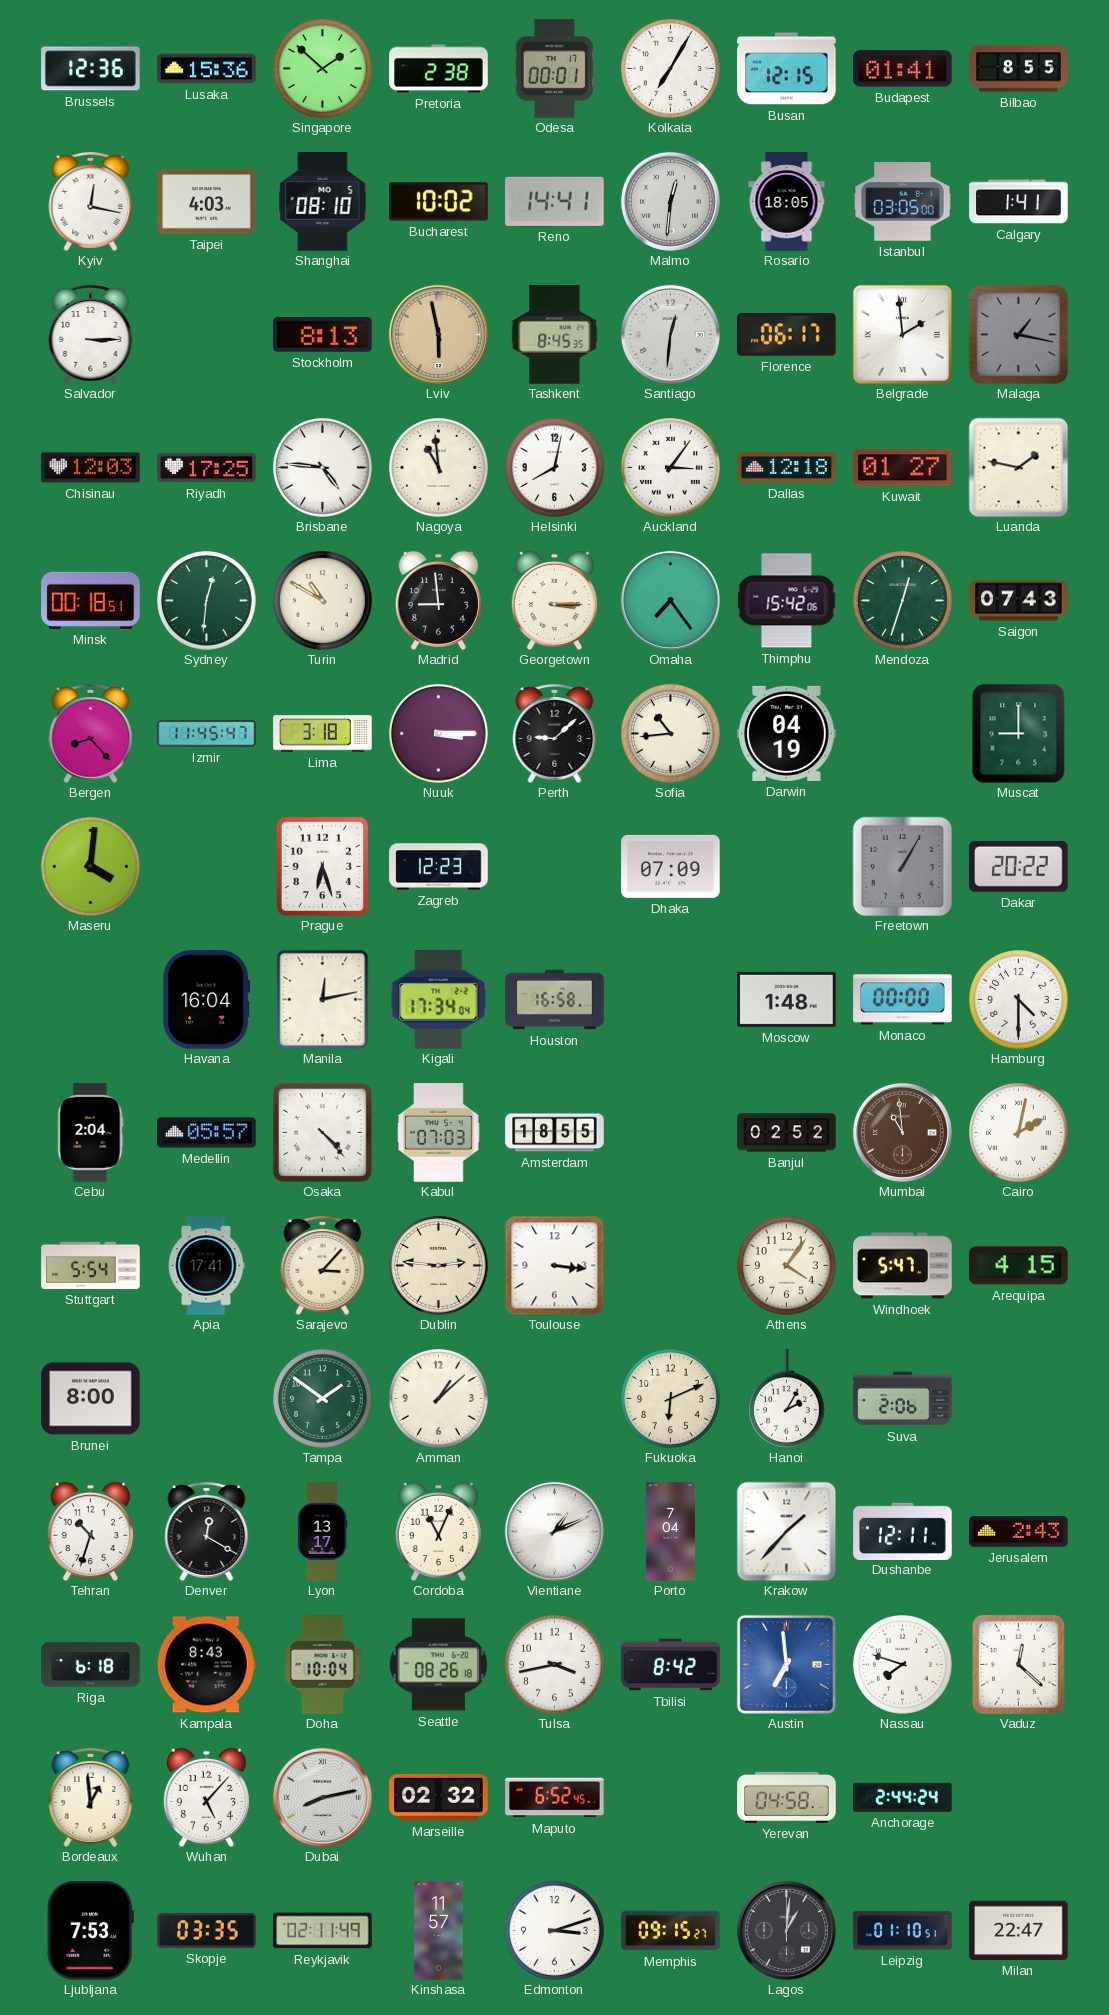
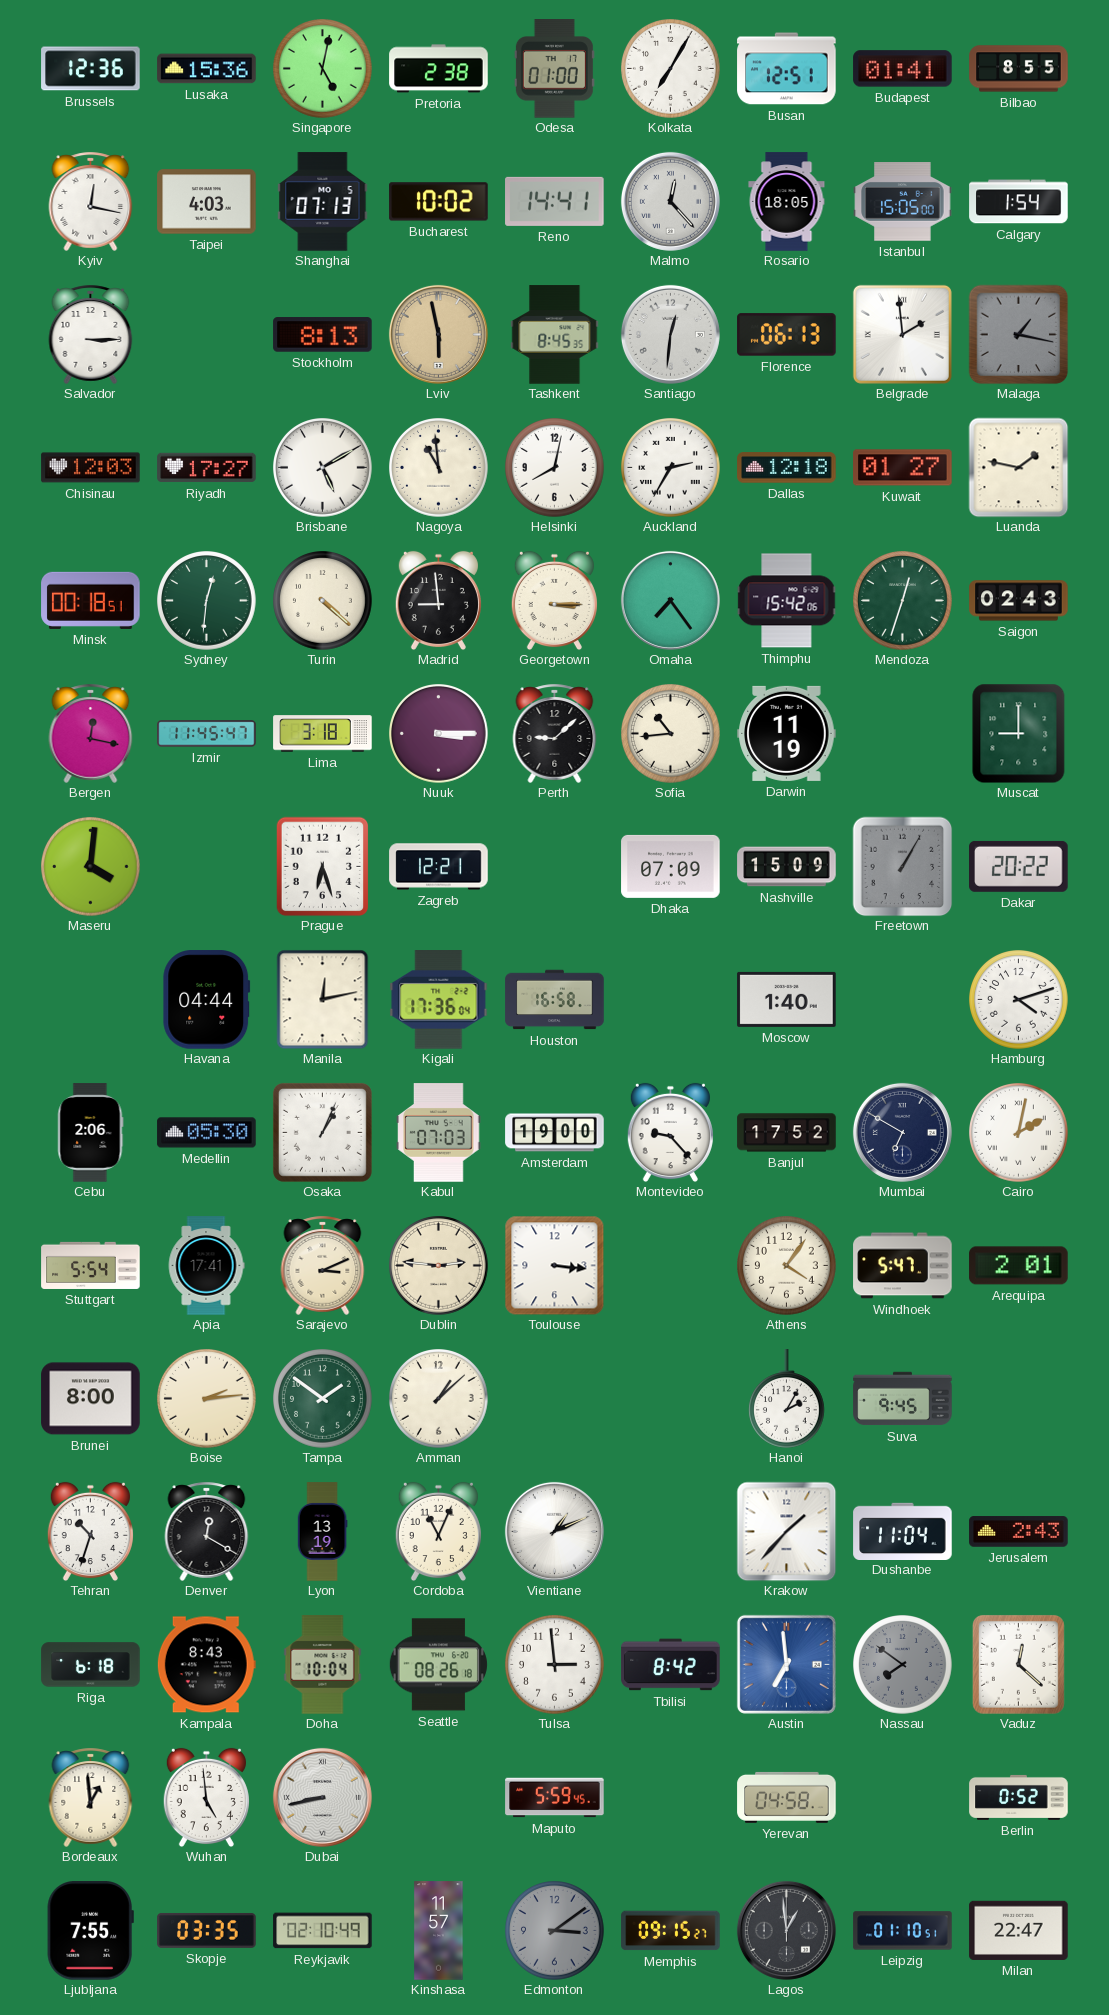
Singapore: 1:52 -> 5:02 (323, 69)
Odesa: 00:01 -> 01:00 (554, 69)
Busan: 12:15 -> 12:51 (787, 69)
Shanghai: 08:10 -> 07:13 (323, 202)
Malmo: 12:31 -> 12:23 (670, 201)
Istanbul: 03:05 -> 15:05 (903, 202)
Calgary: 1:41 -> 1:54 (1019, 202)
Florence: 06:17 -> 06:13 (787, 335)
Riyadh: 17:25 -> 17:27 (207, 468)
Brisbane: 4:46 -> 5:10 (323, 468)
Auckland: 3:06 -> 2:35 (671, 468)
Turin: 10:50 -> 4:22 (323, 601)
Saigon: 07:43 -> 02:43 (1019, 601)
Bergen: 8:23 -> 12:17 (91, 733)
Darwin: 04:19 -> 11:19 (787, 733)
Zagreb: 12:23 -> 12:21 (439, 867)
Nashville: none -> 15:09 (787, 867)
Havana: 16:04 -> 04:44 (207, 1000)
Kigali: 17:34 -> 17:36 (439, 1000)
Moscow: 1:48 -> 1:40 (787, 999)
Monaco: 00:00 -> none (903, 1000)
Hamburg: 4:30 -> 4:12 (1019, 1000)
Cebu: 2:04 -> 2:06 (91, 1133)
Medellin: 05:57 -> 05:30 (207, 1133)
Osaka: 4:23 -> 1:04 (322, 1132)
Amsterdam: 18:55 -> 19:00 (555, 1133)
Montevideo: none -> 9:23 (670, 1132)
Banjul: 02:52 -> 17:52 (787, 1133)
Mumbai: 10:59 -> 6:50 (902, 1132)
Mumbai dial: brown -> navy (902, 1132)
Sarajevo: 3:07 -> 3:11 (323, 1265)
Arequipa: 4:15 -> 2:01 (1019, 1266)
Boise: none -> 2:14 (207, 1399)
Fukuoka: 6:11 -> none (671, 1399)
Suva: 2:06 -> 9:45 (903, 1399)
Lyon: 13:17 -> 13:19 (322, 1532)
Porto: 7:04 -> none (670, 1532)
Dushanbe: 12:11 -> 11:04 (903, 1531)
Tulsa: 3:43 -> 2:59 (555, 1665)
Nassau: 7:48 -> 7:51 (903, 1665)
Nassau dial: white -> grey (903, 1665)
Wuhan: 5:07 -> 4:59 (206, 1797)
Dubai: 8:13 -> 8:43 (322, 1797)
Marseille: 02:32 -> none (439, 1798)
Maputo: 6:52 -> 5:59 (555, 1798)
Anchorage: 2:44 -> none (903, 1797)
Berlin: none -> 0:52 (1019, 1797)
Ljubljana: 7:53 -> 7:55 (90, 1931)
Reykjavik: 02:11 -> 02:10 (323, 1931)
Edmonton: 3:12 -> 3:09 (555, 1931)
Edmonton dial: white -> grey (555, 1931)
Lagos: 1:01 -> 12:59 (786, 1930)
